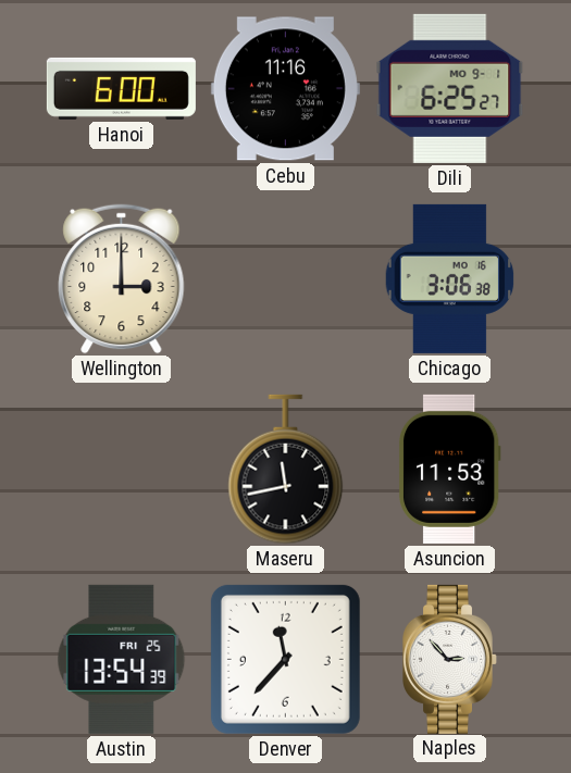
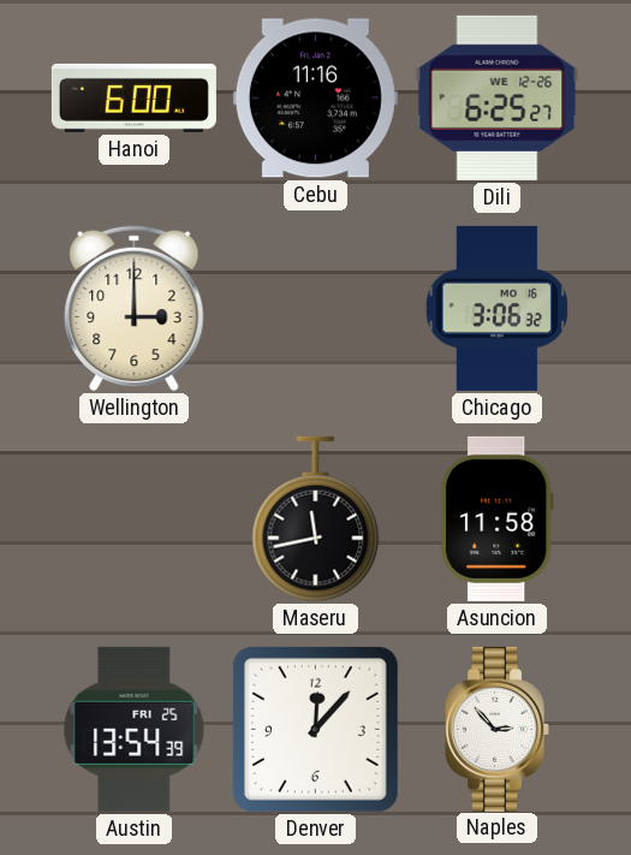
Dili date: MO 9-1 -> WE 12-26 (498, 97)
Chicago: 3:06:38 -> 3:06:32 (498, 308)
Asuncion: 11:53 -> 11:58 (496, 518)
Denver: 11:37 -> 12:07 (315, 729)
